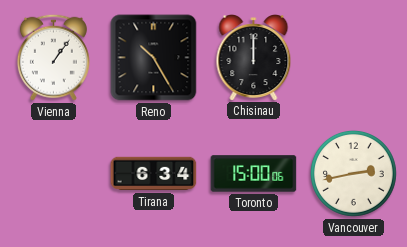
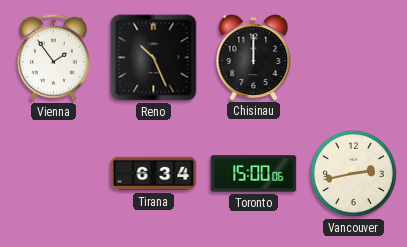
Vienna: 1:06 -> 1:54 (53, 57)
Reno: 10:25 -> 10:26 (154, 58)
